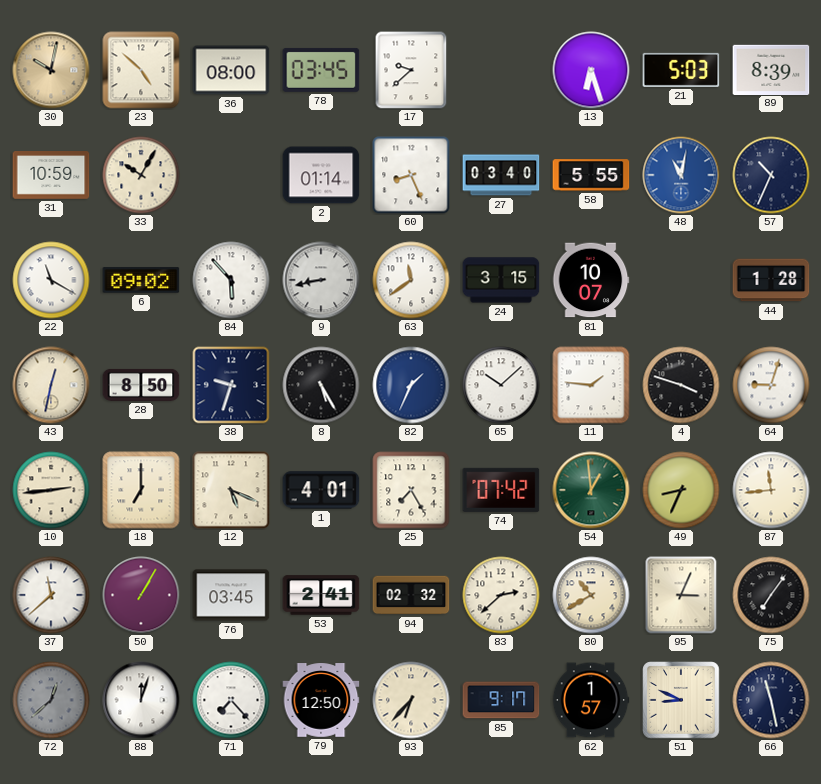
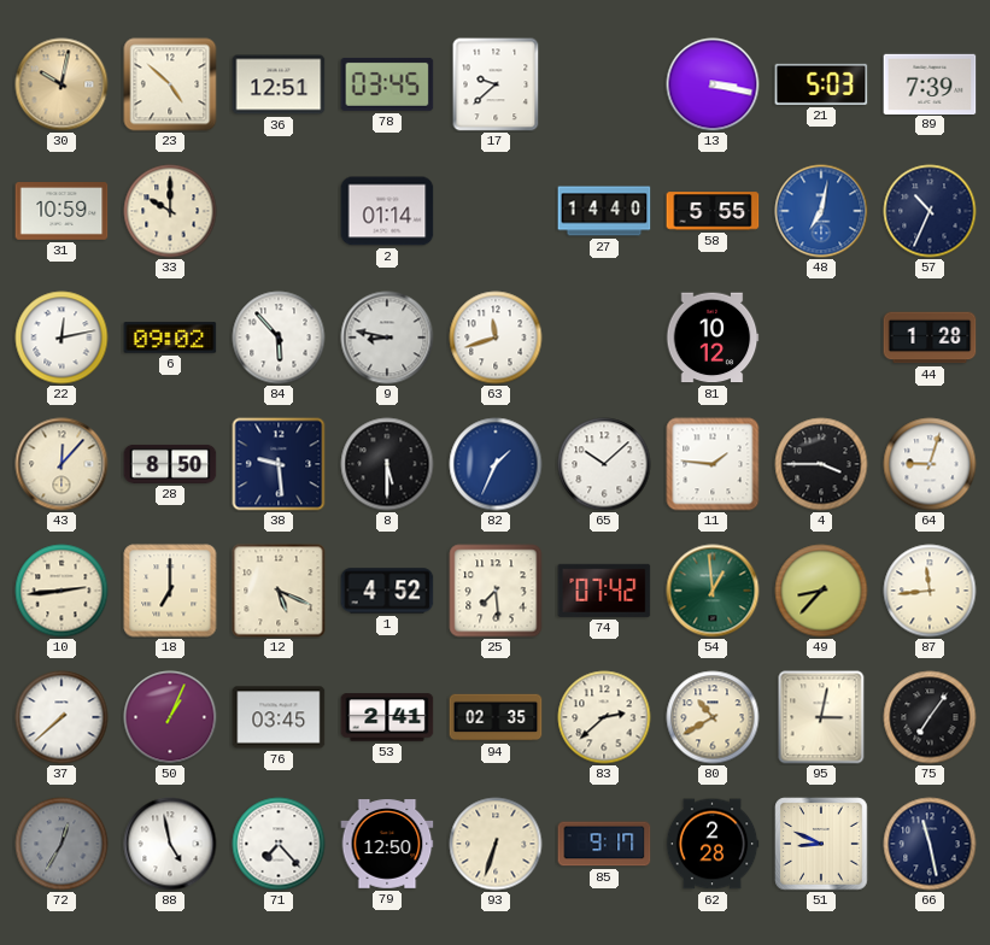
36: 08:00 -> 12:51 (279, 84)
13: 6:27 -> 3:17 (713, 84)
89: 8:39 -> 7:39 (930, 83)
33: 10:05 -> 10:00 (170, 211)
60: 8:26 -> none (411, 175)
27: 03:40 -> 14:40 (604, 211)
48: 11:02 -> 7:02 (821, 211)
22: 11:20 -> 12:13 (61, 337)
9: 8:43 -> 8:47 (387, 337)
63: 11:39 -> 11:42 (496, 337)
24: 3:15 -> none (501, 280)
81: 10:07 -> 10:12 (713, 337)
43: 12:32 -> 12:07 (61, 464)
38: 9:33 -> 9:29 (279, 464)
8: 5:25 -> 5:30 (387, 464)
4: 3:48 -> 3:45 (821, 464)
1: 4:01 -> 4:52 (387, 591)
25: 7:25 -> 7:29 (496, 591)
49: 8:34 -> 8:37 (821, 591)
37: 11:38 -> 7:38 (61, 717)
50: 1:05 -> 1:04 (170, 717)
94: 02:32 -> 02:35 (496, 717)
95: 3:04 -> 3:02 (821, 717)
72: 12:38 -> 12:35 (61, 844)
88: 12:03 -> 4:58 (170, 844)
93: 6:37 -> 6:33 (496, 844)
62: 1:57 -> 2:28 (713, 844)
